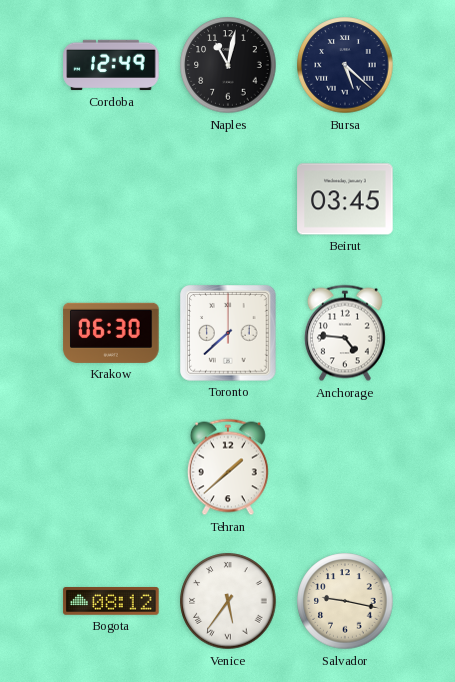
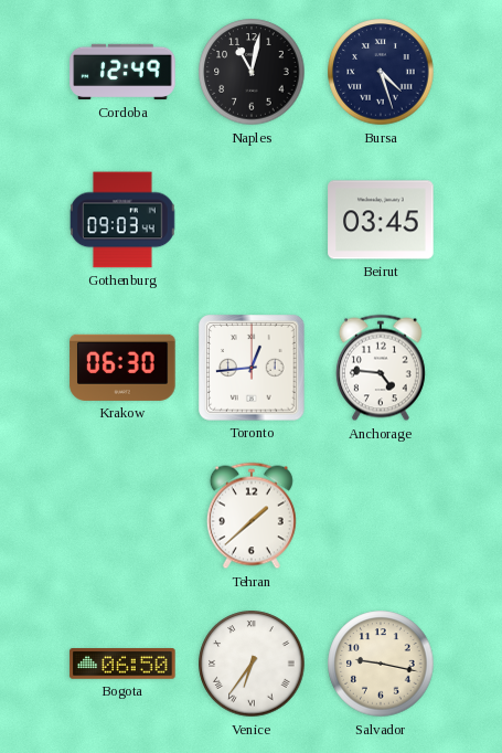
Bursa: 5:22 -> 4:27 (381, 72)
Gothenburg: none -> 09:03 (122, 220)
Toronto: 7:38 -> 12:44 (252, 368)
Bogota: 08:12 -> 06:50 (122, 665)
Venice: 5:36 -> 6:36 (252, 664)
